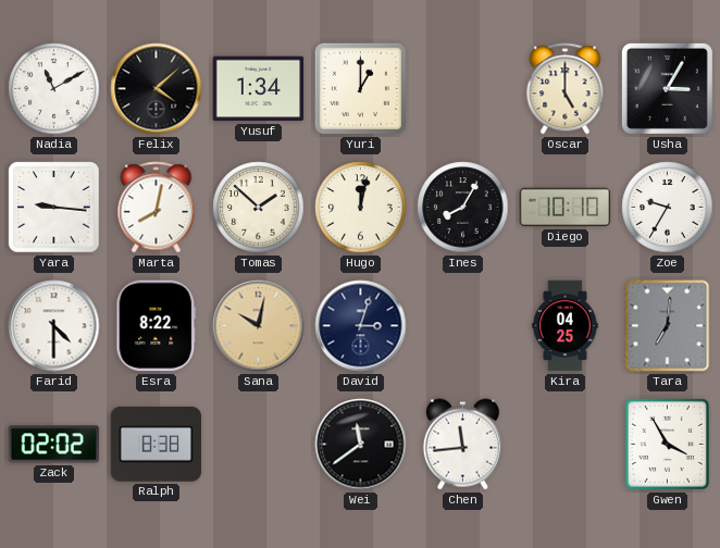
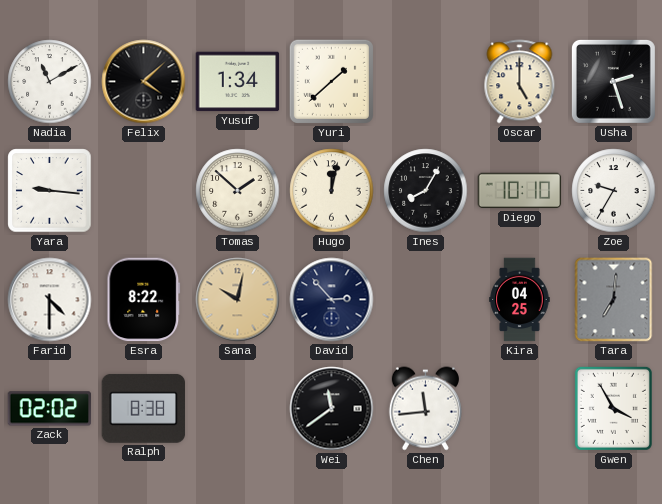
Yuri: 1:00 -> 1:38 (331, 81)
Usha: 3:05 -> 2:27 (613, 81)
Marta: 8:02 -> none (157, 208)
David: 3:03 -> 2:53 (332, 300)
